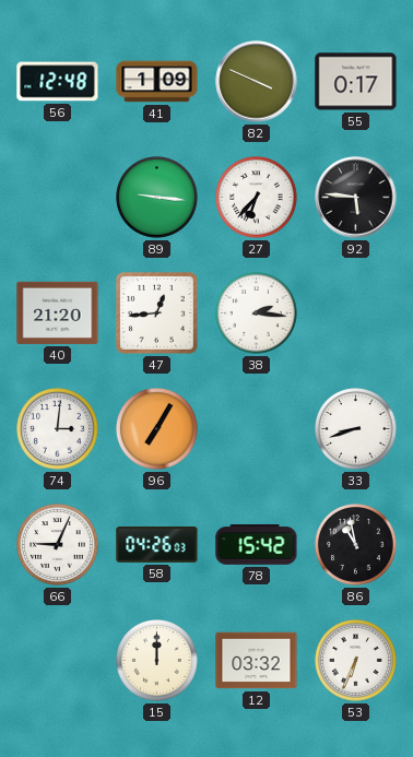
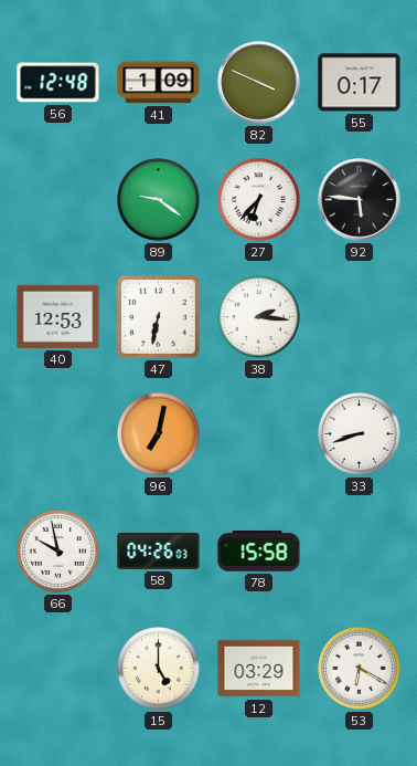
89: 9:16 -> 9:21 (159, 200)
40: 21:20 -> 12:53 (58, 316)
47: 12:44 -> 6:32 (158, 316)
74: 3:01 -> none (58, 429)
96: 7:05 -> 7:02 (159, 434)
66: 9:04 -> 9:58 (58, 552)
78: 15:42 -> 15:58 (259, 552)
86: 10:58 -> none (356, 545)
15: 12:00 -> 5:00 (159, 669)
12: 03:32 -> 03:29 (259, 669)
53: 6:34 -> 6:20 (360, 669)
